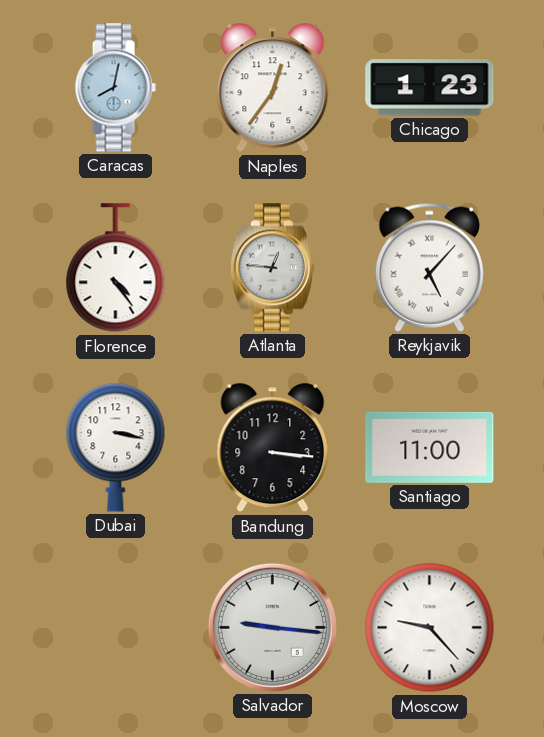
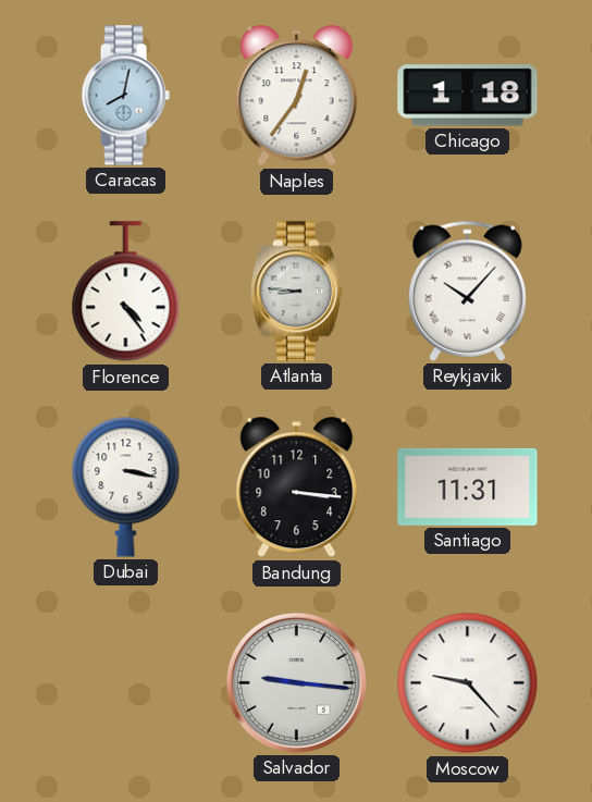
Chicago: 1:23 -> 1:18 (468, 96)
Atlanta: 12:46 -> 8:46 (296, 292)
Reykjavik: 5:07 -> 10:07 (467, 291)
Santiago: 11:00 -> 11:31 (468, 486)
